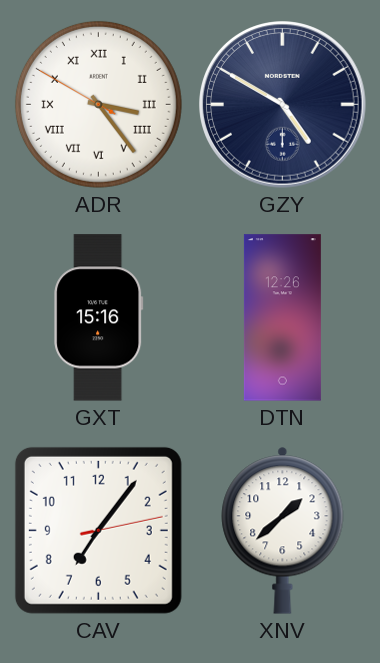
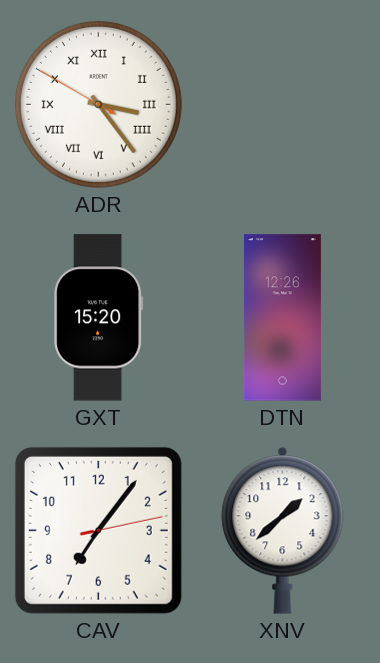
GZY: 4:50 -> none (283, 105)
GXT: 15:16 -> 15:20 (99, 318)
